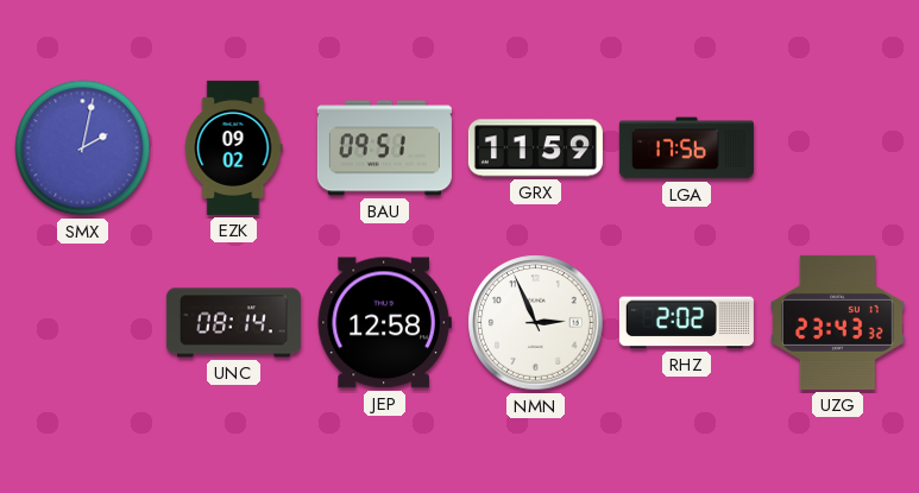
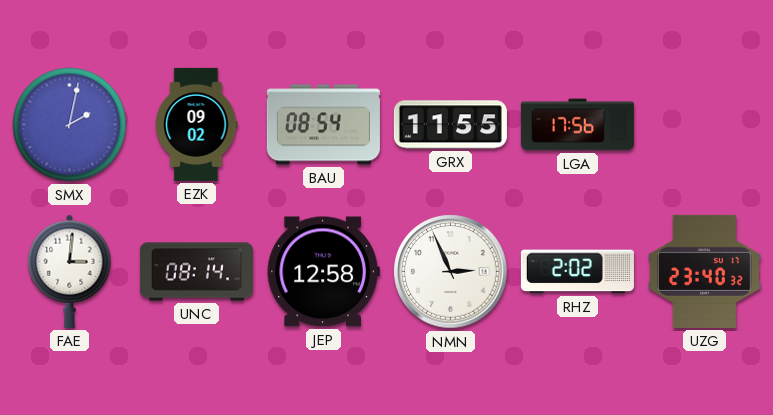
BAU: 09:51 -> 08:54 (323, 125)
GRX: 11:59 -> 11:55 (450, 125)
FAE: none -> 3:01 (70, 271)
UZG: 23:43 -> 23:40 (705, 271)
